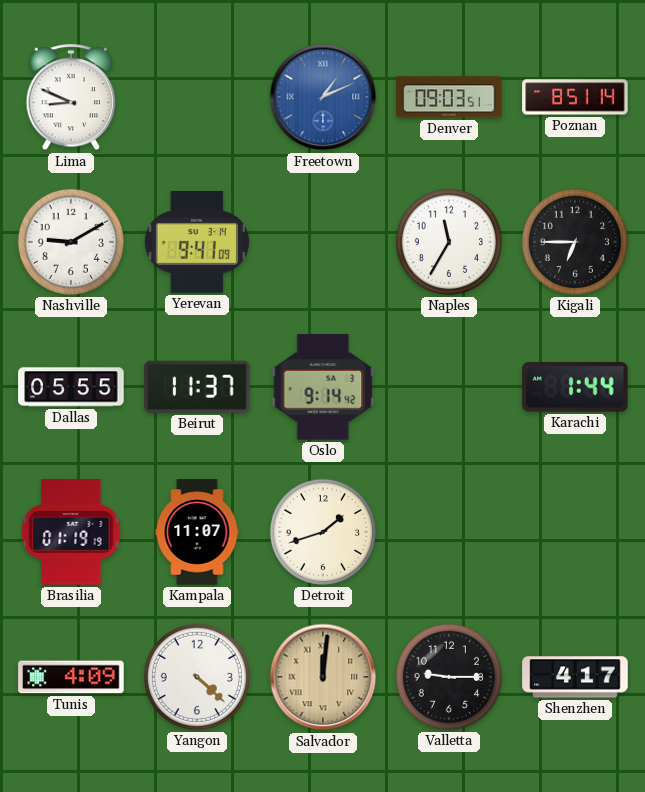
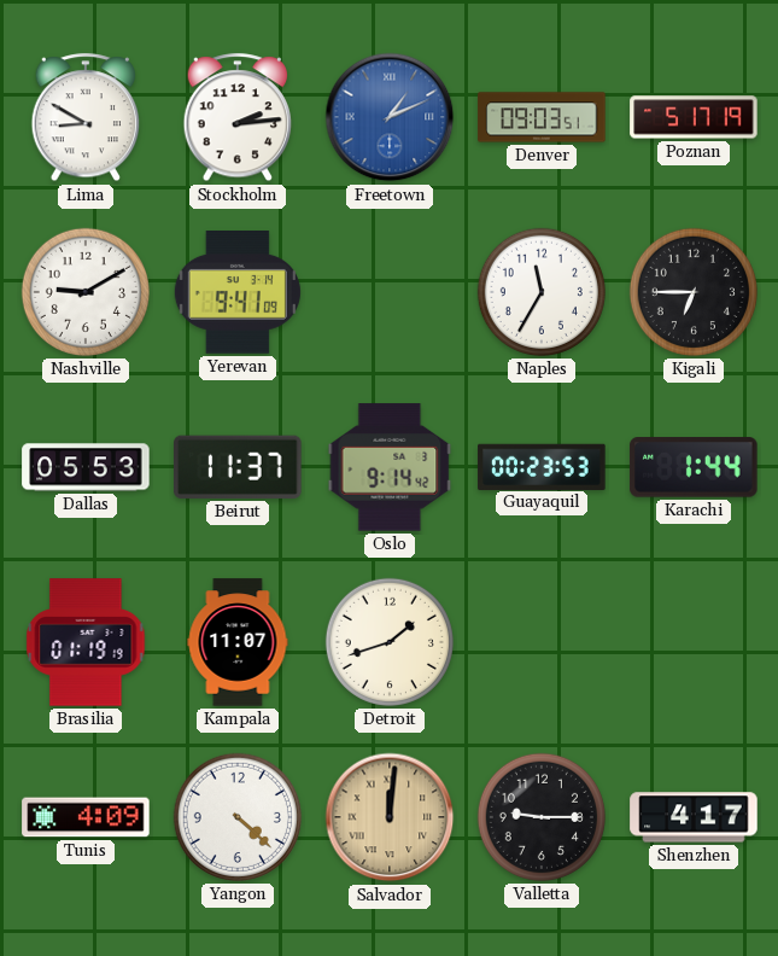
Lima: 8:49 -> 8:50 (86, 118)
Stockholm: none -> 2:14 (238, 118)
Poznan: 8:51 -> 5:17 (694, 117)
Dallas: 05:55 -> 05:53 (86, 467)
Guayaquil: none -> 00:23 (542, 466)
